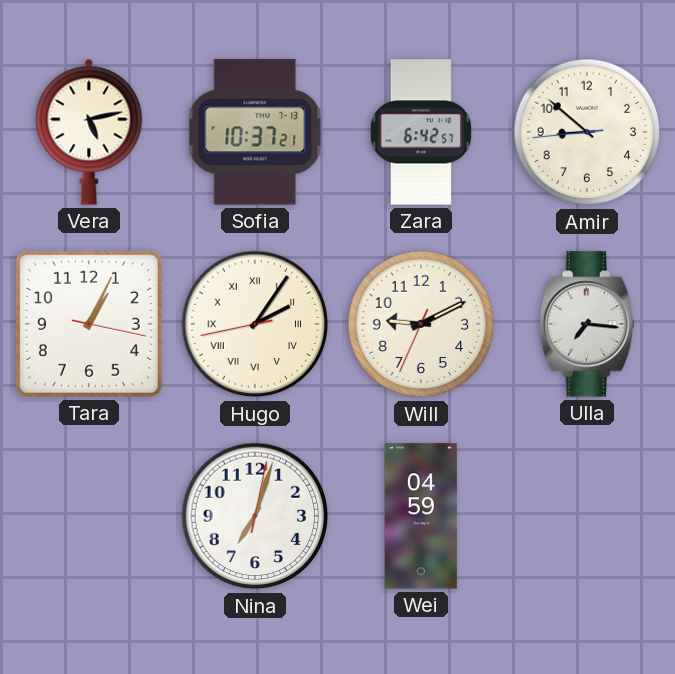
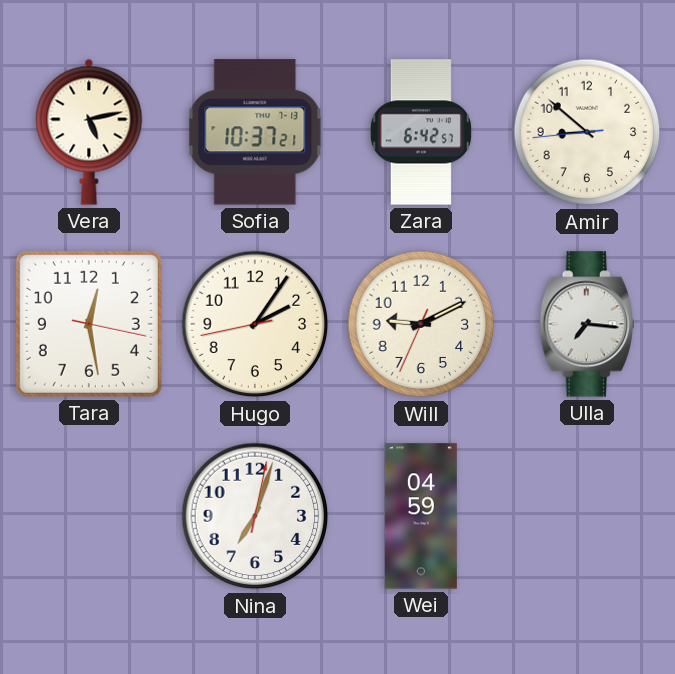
Tara: 1:04 -> 12:28 (89, 324)
Hugo numerals: Roman -> Arabic (255, 324)
